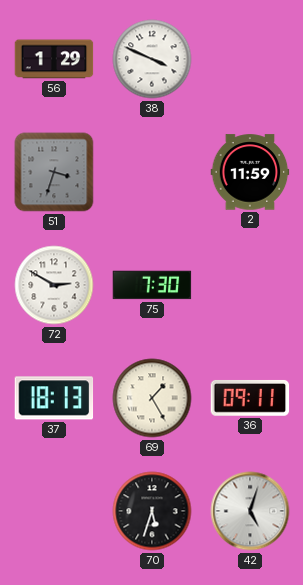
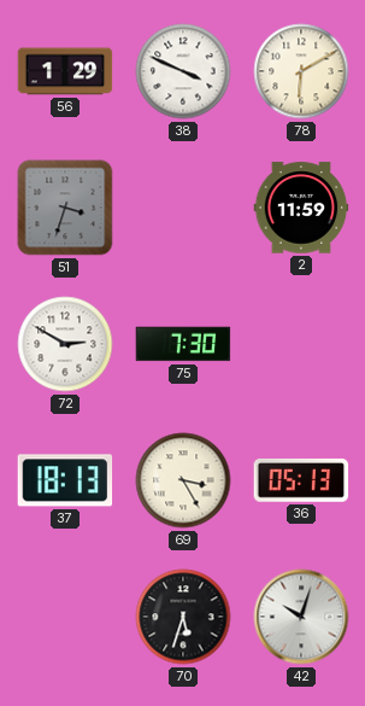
78: none -> 6:10 (301, 71)
69: 1:25 -> 3:25 (183, 480)
36: 09:11 -> 05:13 (301, 480)
42: 5:03 -> 10:03 (301, 617)
